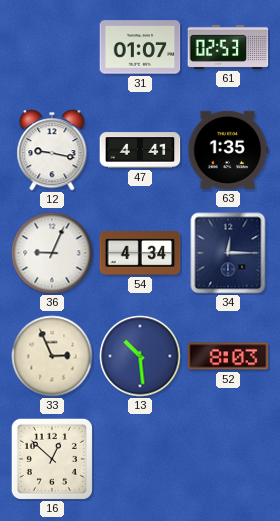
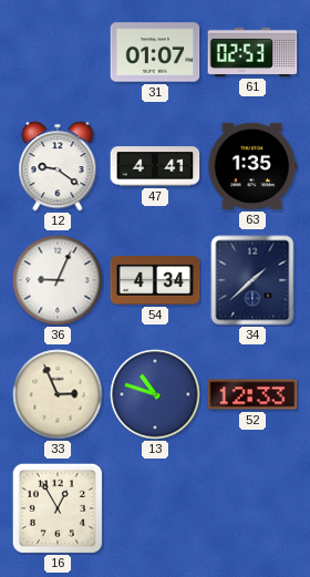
12: 9:17 -> 9:21 (58, 166)
34: 12:15 -> 1:38 (252, 280)
13: 10:29 -> 10:48 (155, 394)
52: 8:03 -> 12:33 (252, 394)
16: 12:52 -> 12:55 (58, 508)
